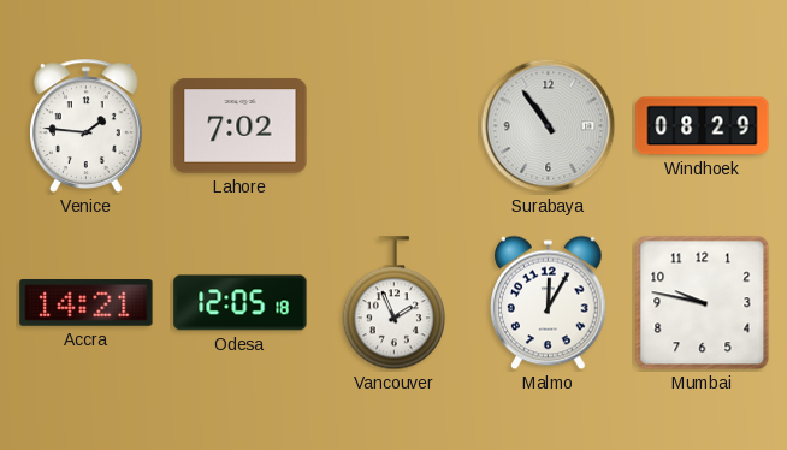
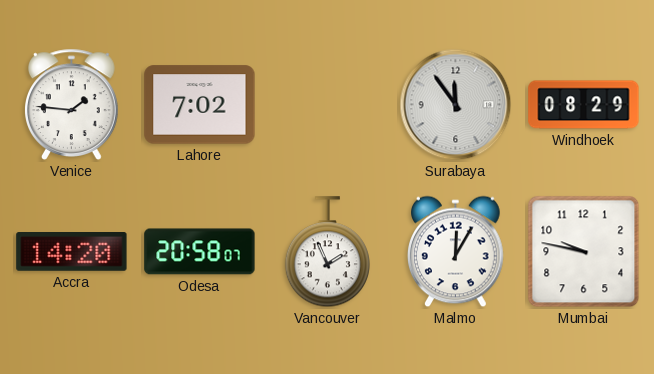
Surabaya: 10:54 -> 11:54 (456, 105)
Accra: 14:21 -> 14:20 (72, 252)
Odesa: 12:05 -> 20:58 (200, 252)
